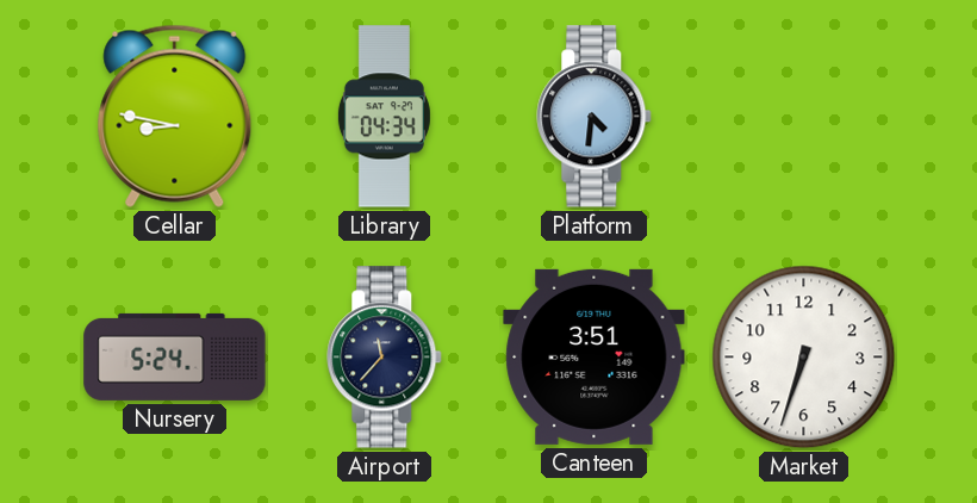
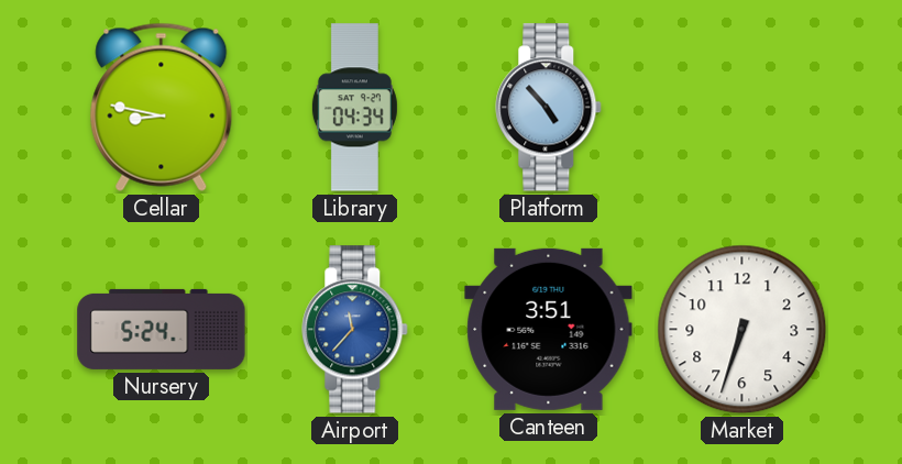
Platform: 4:31 -> 4:53 (549, 108)
Airport dial: navy -> blue (355, 330)
